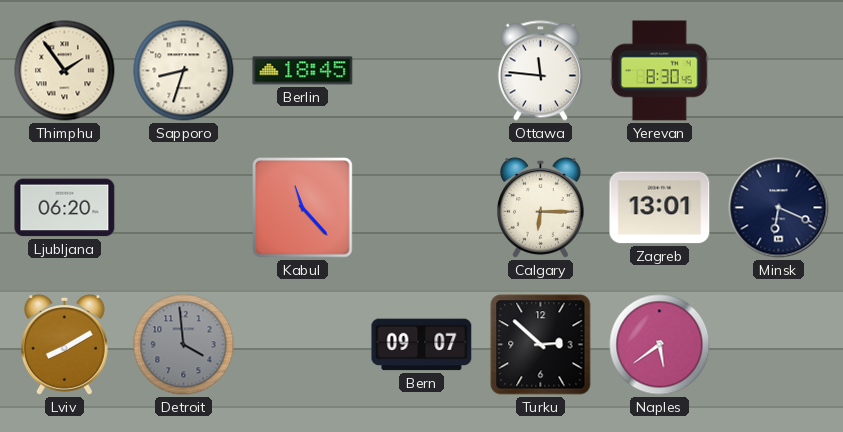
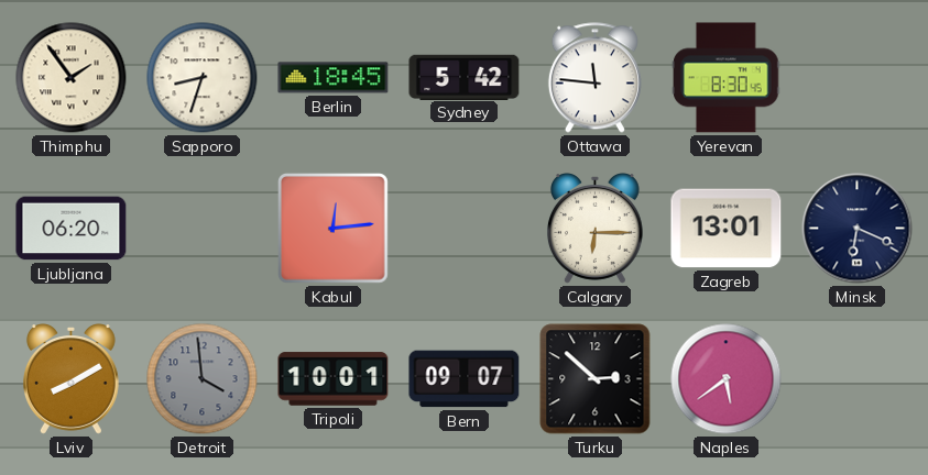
Sydney: none -> 5:42 (465, 77)
Kabul: 11:23 -> 12:14 (334, 229)
Tripoli: none -> 10:01 (334, 379)
